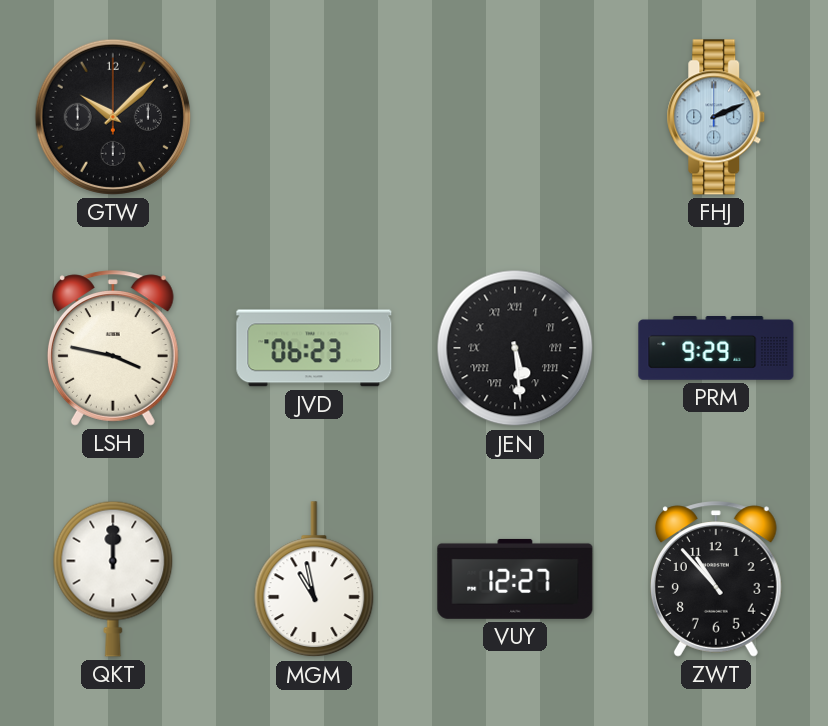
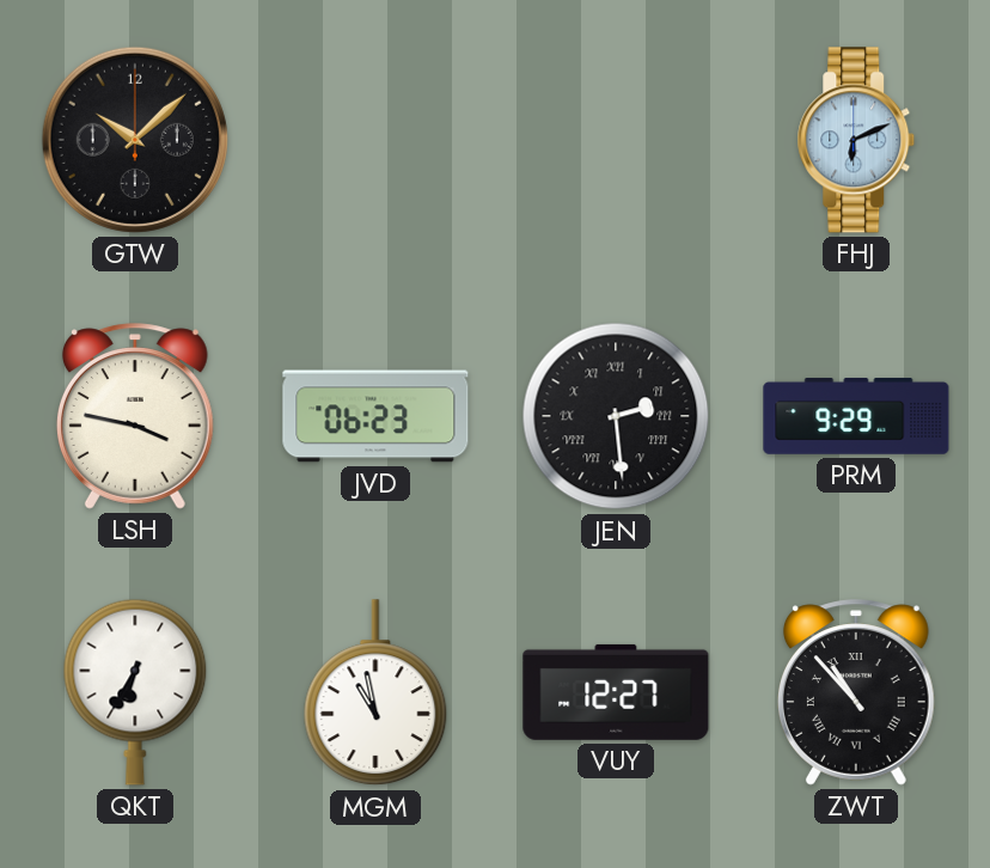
FHJ: 2:11 -> 6:11 (856, 140)
JEN: 5:29 -> 2:29 (616, 416)
QKT: 12:00 -> 6:35 (135, 692)
ZWT numerals: Arabic -> Roman (856, 692)
